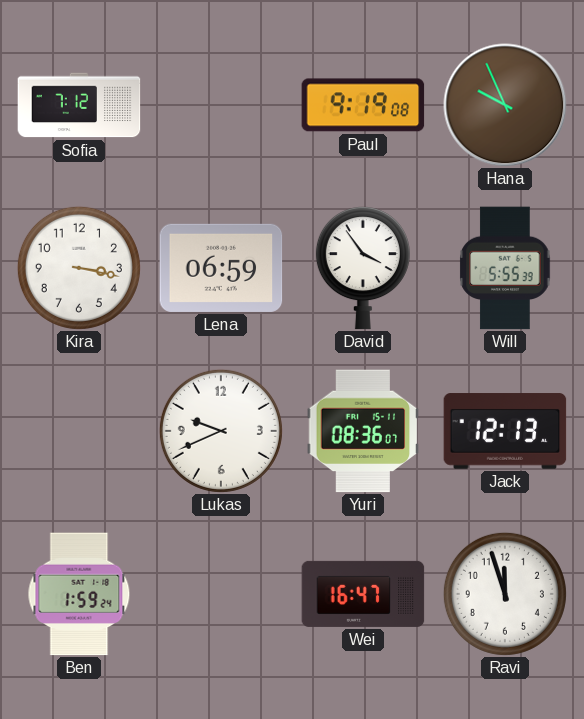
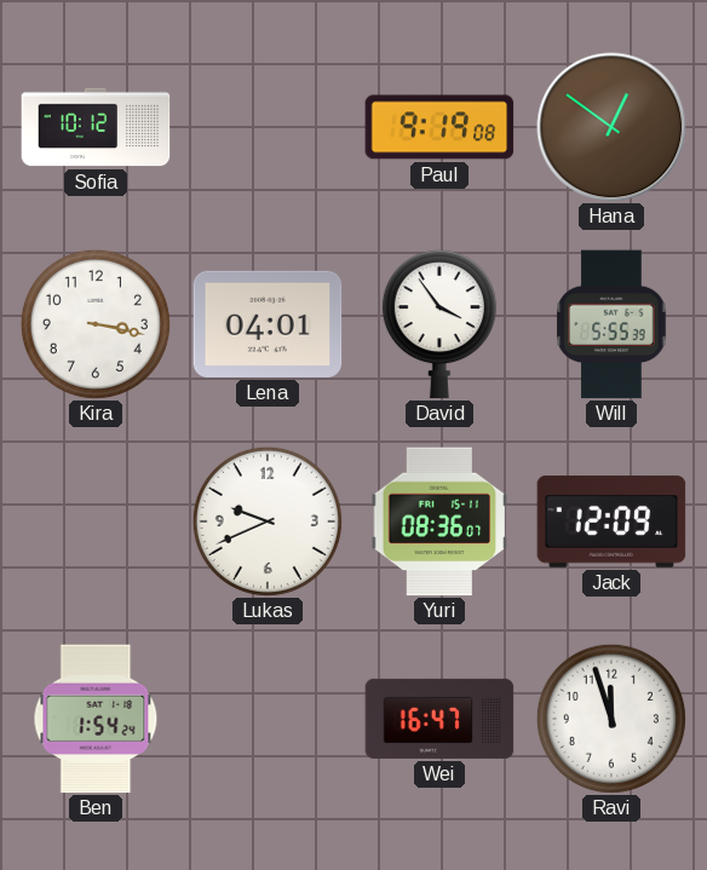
Sofia: 7:12 -> 10:12 (96, 127)
Hana: 9:56 -> 12:51 (611, 127)
Lena: 06:59 -> 04:01 (268, 324)
Jack: 12:13 -> 12:09 (611, 522)
Ben: 1:59 -> 1:54 (96, 719)
